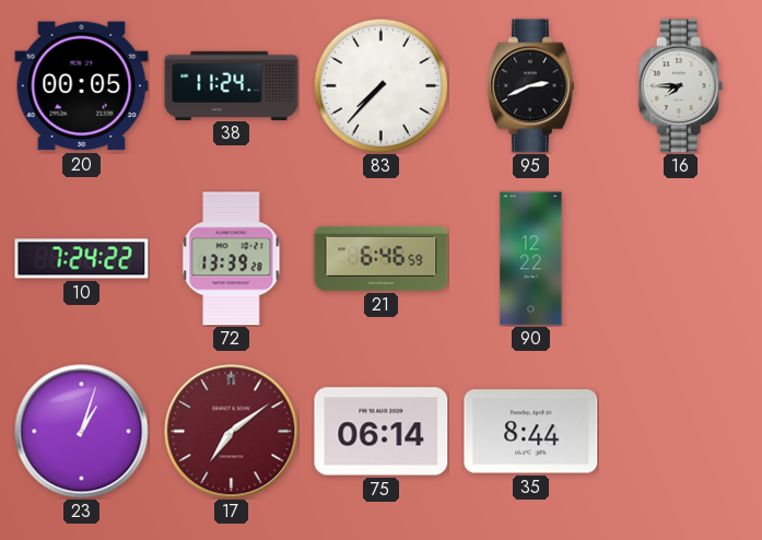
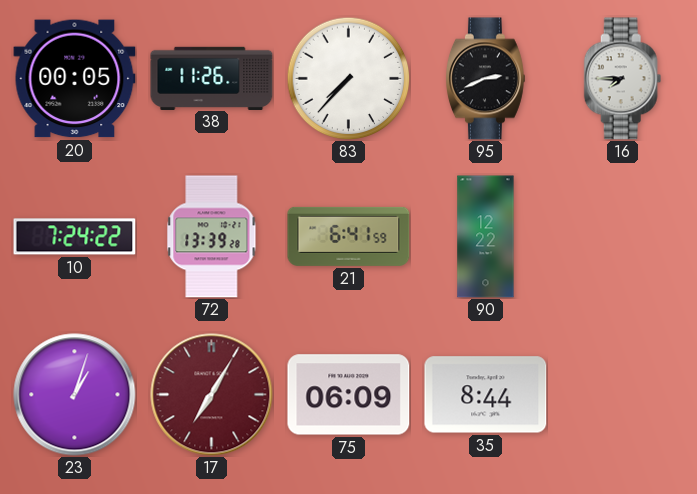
38: 11:24 -> 11:26 (212, 78)
21: 6:46 -> 6:41 (349, 236)
17: 7:09 -> 7:05 (212, 395)
75: 06:14 -> 06:09 (349, 395)
